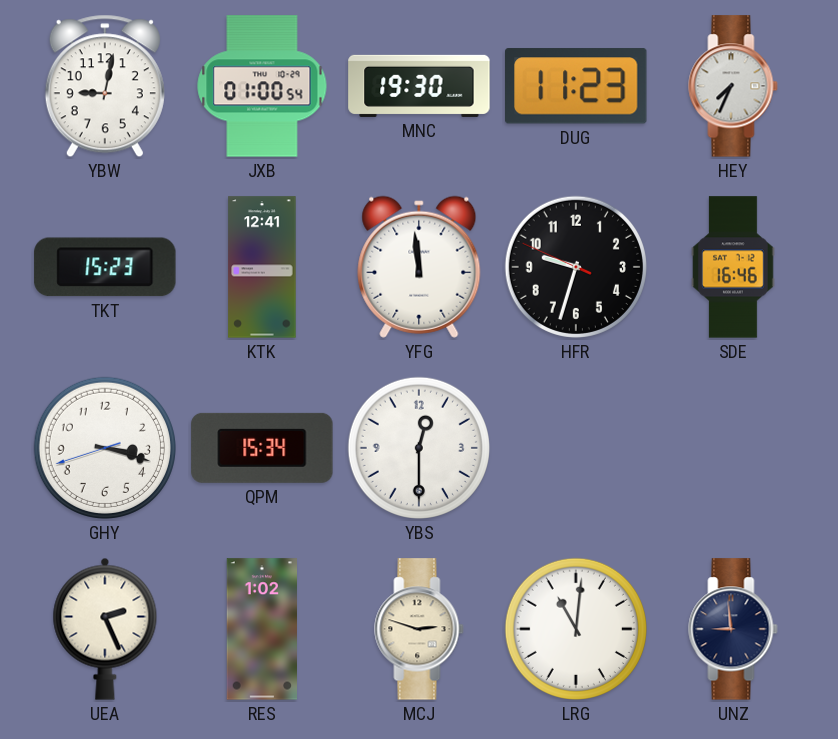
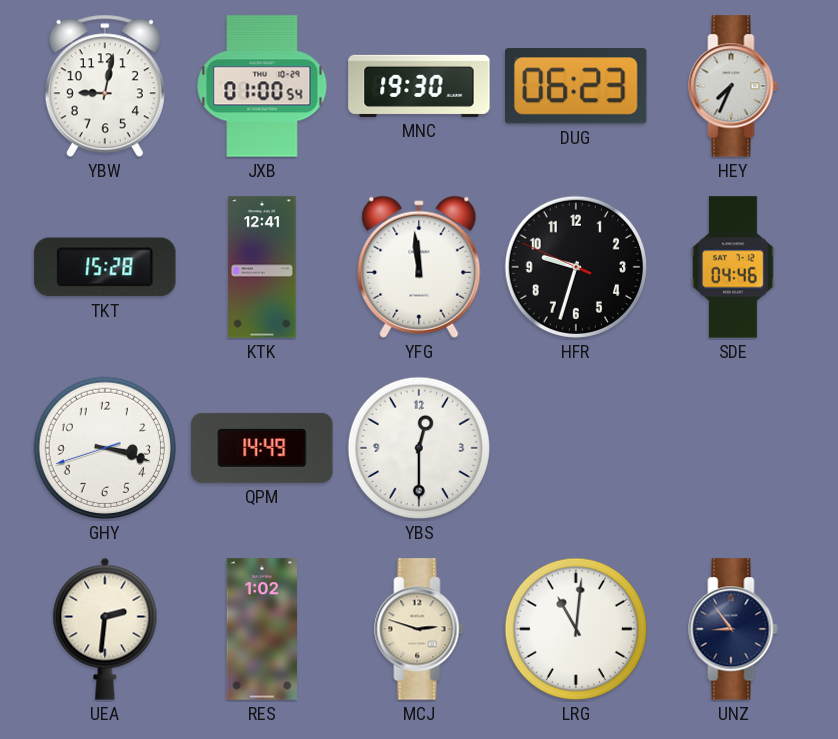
DUG: 11:23 -> 06:23 (577, 86)
TKT: 15:23 -> 15:28 (105, 267)
SDE: 16:46 -> 04:46 (733, 267)
QPM: 15:34 -> 14:49 (262, 448)
UEA: 2:26 -> 2:31 (105, 629)
UNZ: 8:59 -> 8:54 (733, 629)
